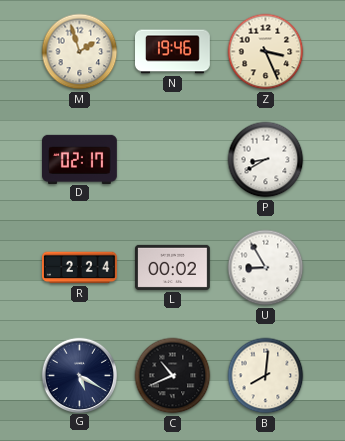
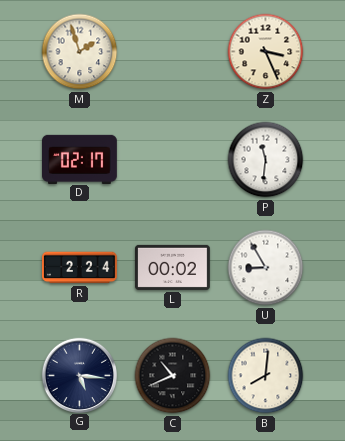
N: 19:46 -> none (173, 52)
P: 8:40 -> 11:31 (266, 160)
G: 5:20 -> 5:16 (79, 375)
